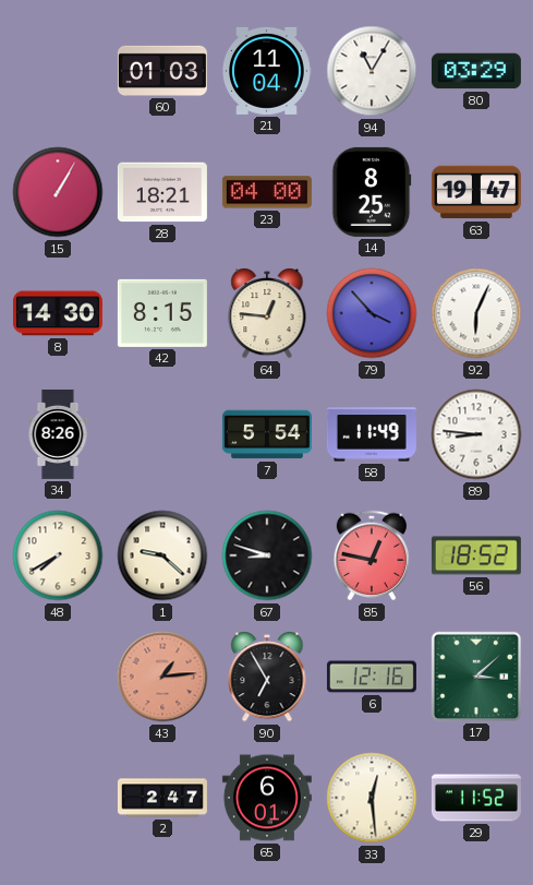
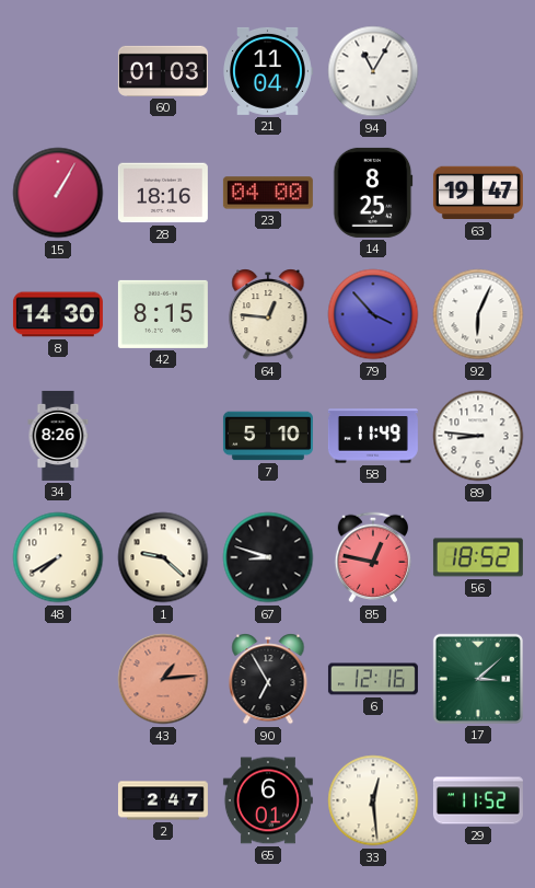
80: 03:29 -> none (476, 71)
28: 18:21 -> 18:16 (163, 193)
7: 5:54 -> 5:10 (268, 436)
